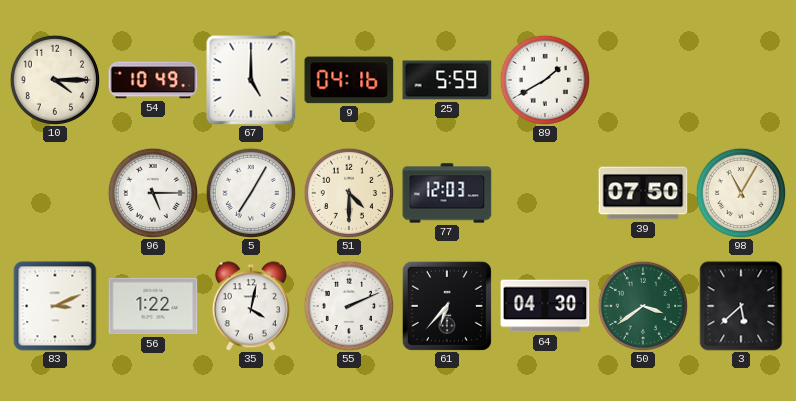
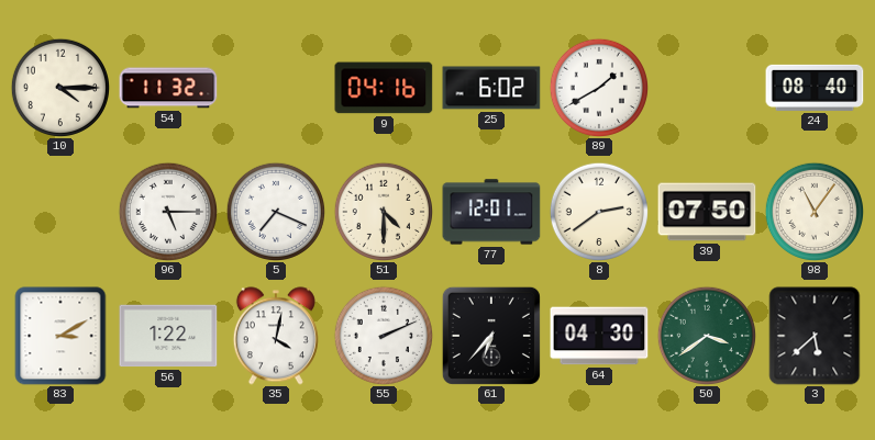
54: 10:49 -> 11:32 (168, 88)
67: 5:00 -> none (251, 80)
25: 5:59 -> 6:02 (491, 88)
24: none -> 08:40 (815, 88)
5: 7:05 -> 7:19 (275, 211)
77: 12:03 -> 12:01 (491, 212)
8: none -> 2:39 (598, 211)
98: 11:05 -> 11:06 (813, 211)
83: 3:11 -> 3:10 (60, 336)
